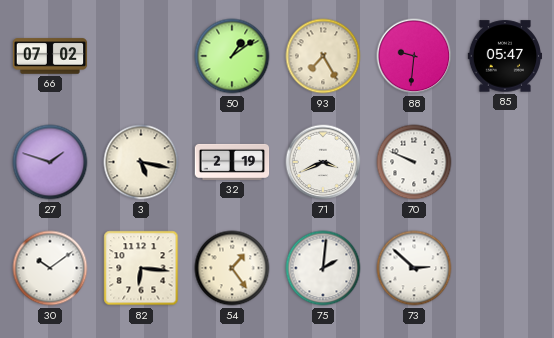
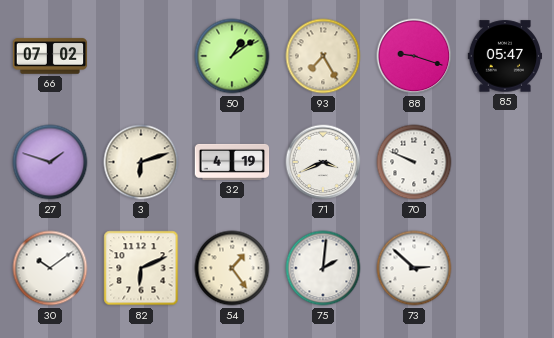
88: 9:31 -> 9:18 (414, 56)
3: 5:17 -> 6:12 (141, 162)
32: 2:19 -> 4:19 (232, 162)
82: 6:16 -> 6:11 (141, 268)
